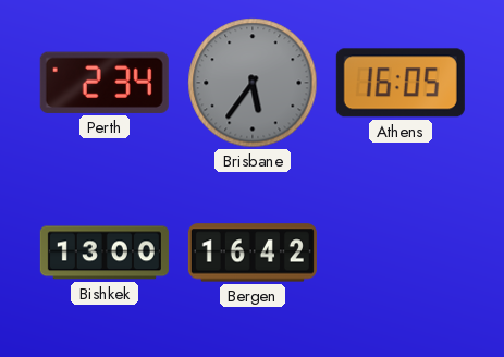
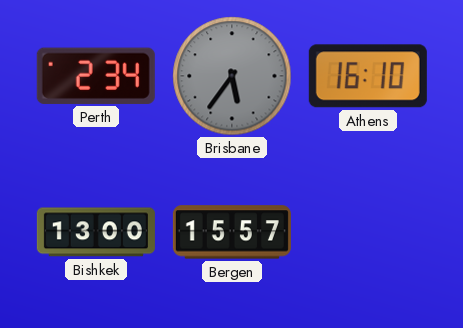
Athens: 16:05 -> 16:10 (368, 76)
Bergen: 16:42 -> 15:57 (232, 232)
